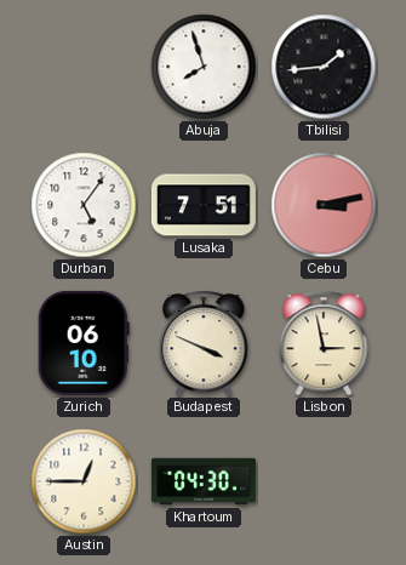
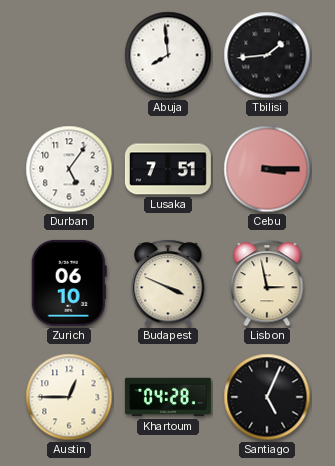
Abuja: 7:57 -> 7:59 (168, 55)
Cebu: 3:13 -> 3:15 (267, 169)
Khartoum: 04:30 -> 04:28 (168, 397)
Santiago: none -> 5:04 (267, 397)
